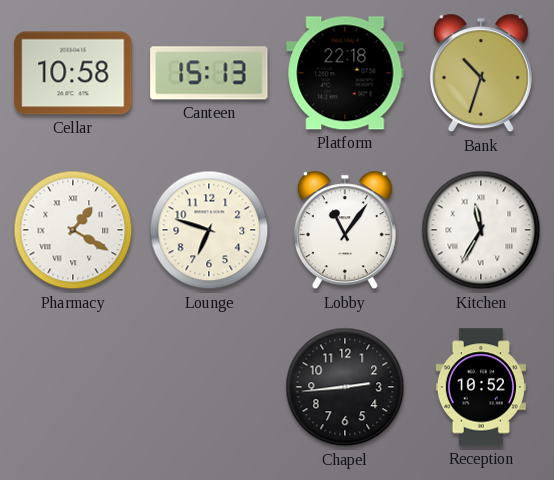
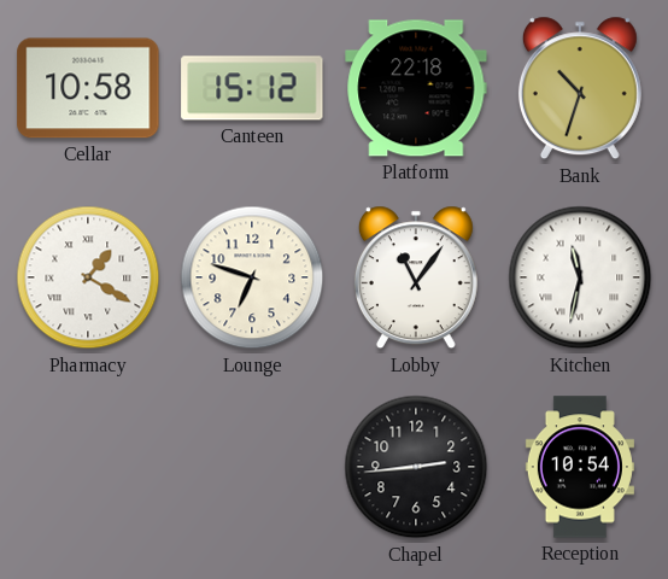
Canteen: 15:13 -> 15:12 (252, 88)
Kitchen: 11:35 -> 11:32 (580, 277)
Reception: 10:52 -> 10:54 (580, 467)
